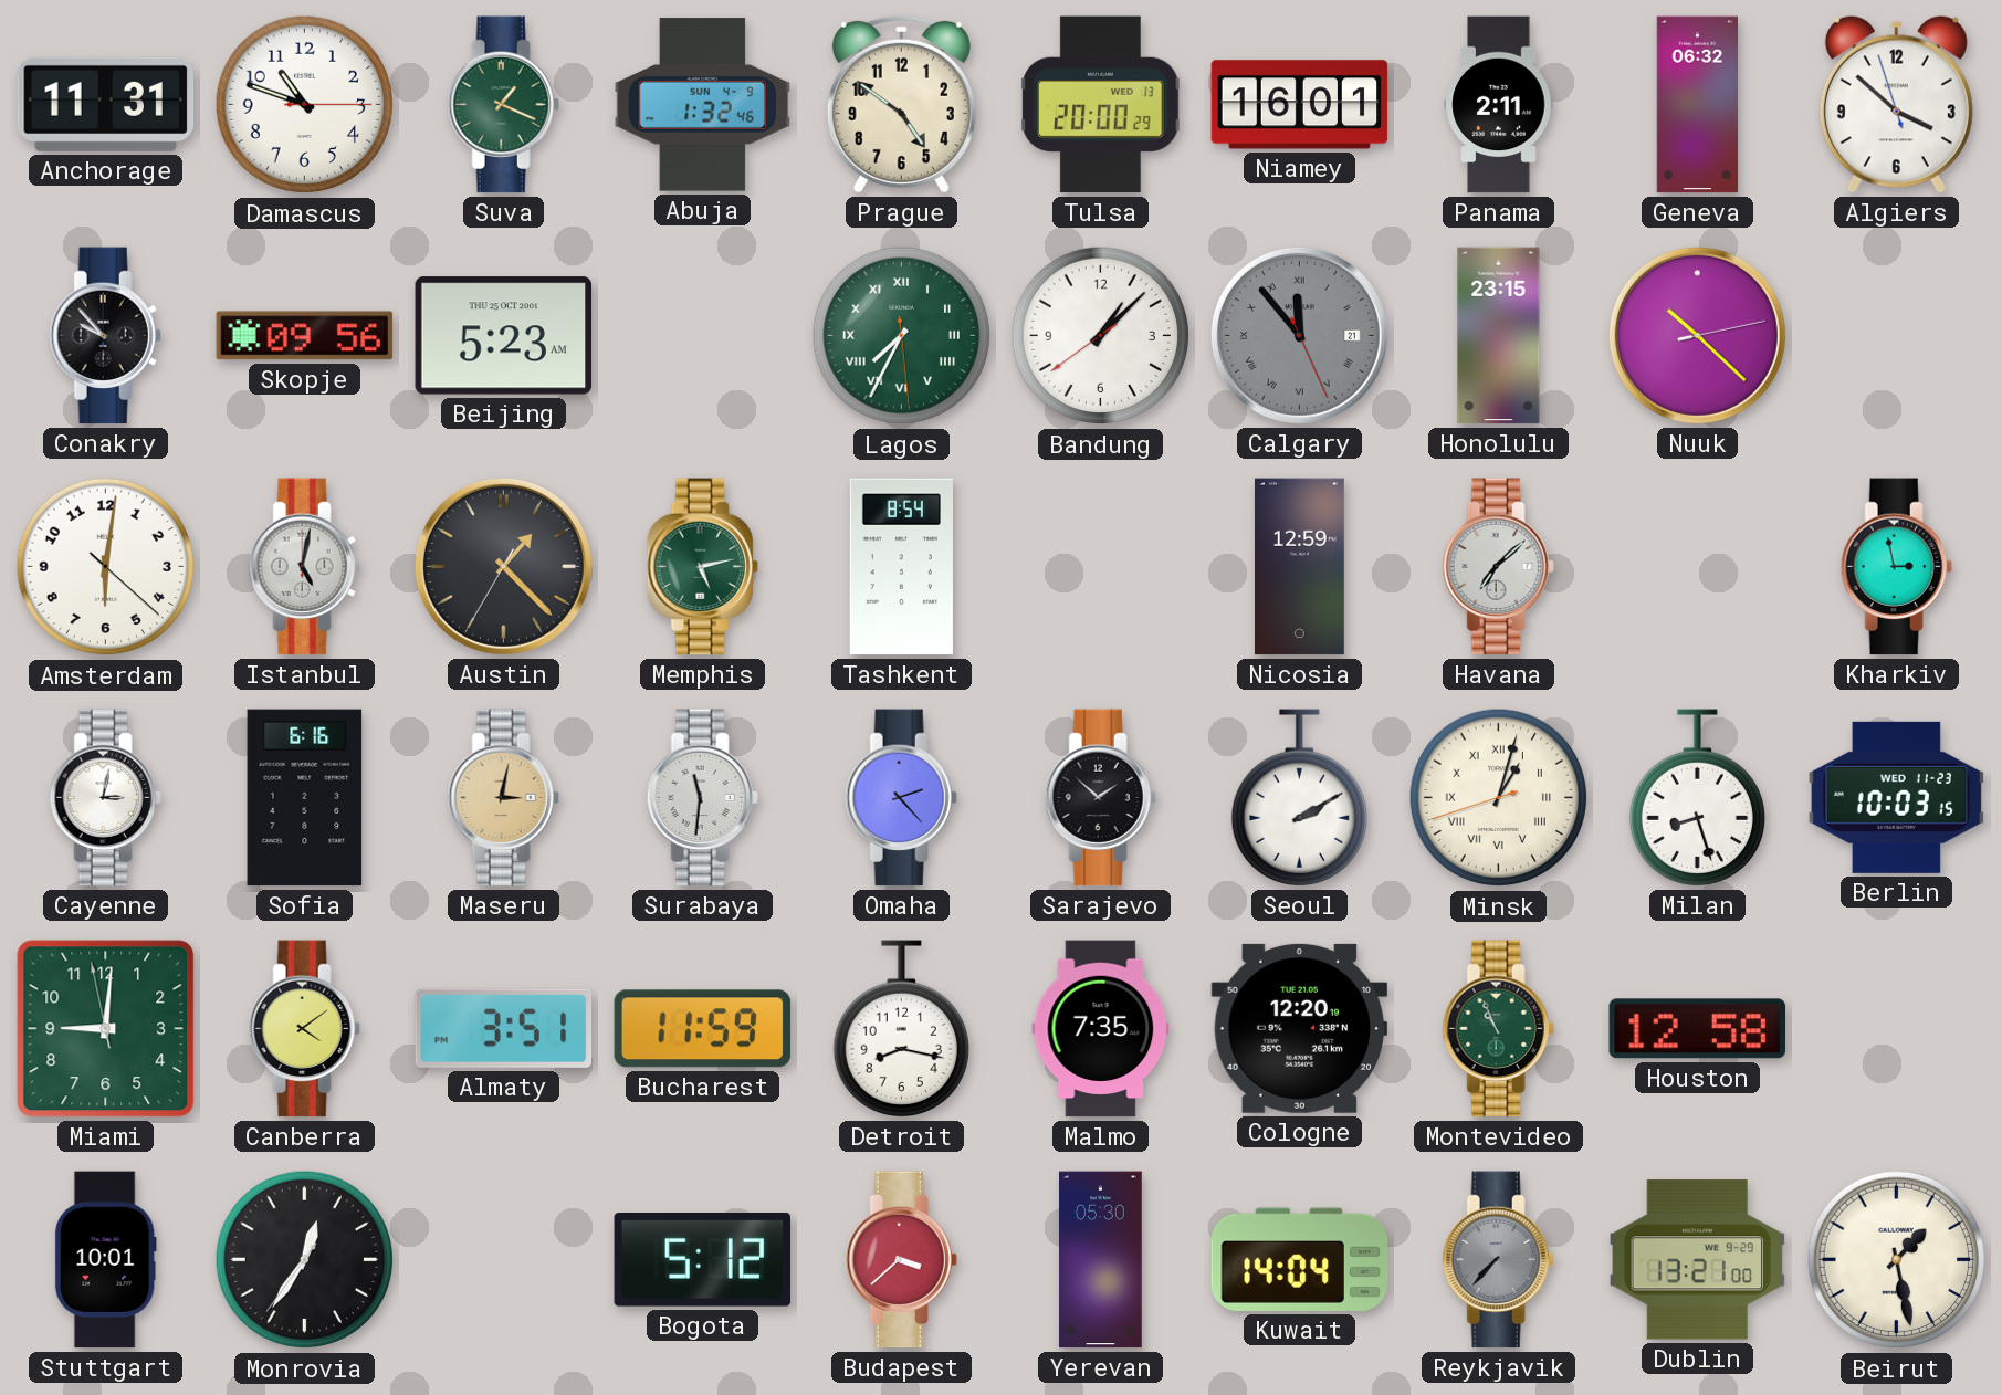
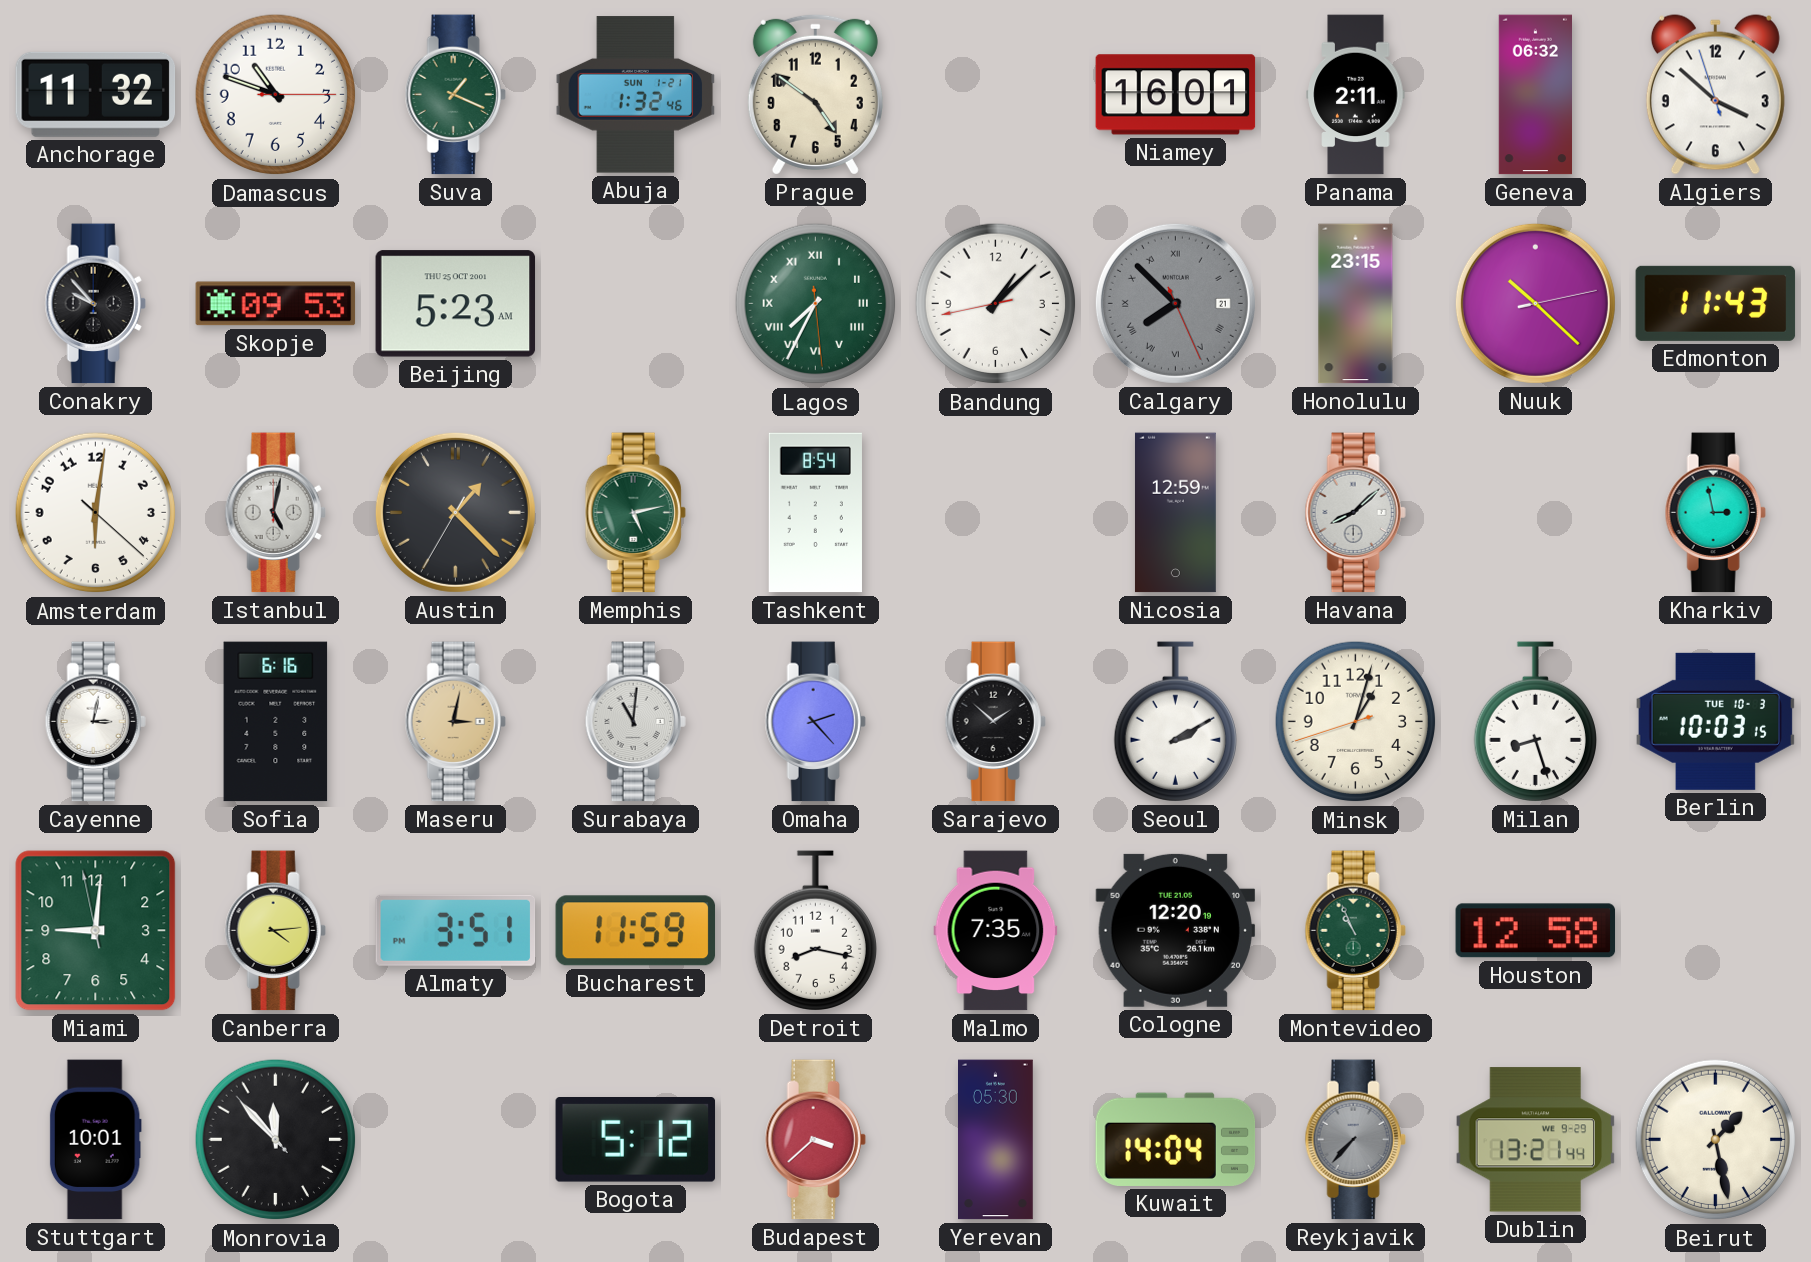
Anchorage: 11:31 -> 11:32 (96, 94)
Abuja date: SUN 4-9 -> SUN 1-21 (636, 95)
Tulsa: 20:00 -> none (1101, 105)
Skopje: 09:56 -> 09:53 (276, 304)
Bandung: 1:07:39 -> 1:07:43 (996, 304)
Calgary: 11:53 -> 7:52 (1175, 303)
Edmonton: none -> 11:43 (1716, 303)
Havana: 7:08 -> 8:08 (1355, 513)
Surabaya: 11:31 -> 11:01 (635, 722)
Minsk numerals: Roman -> Arabic (1356, 722)
Berlin date: WED 11-23 -> TUE 10-3 (1716, 721)
Canberra: 4:09 -> 4:14 (275, 931)
Monrovia: 12:35 -> 11:52 (276, 1140)
Dublin: 13:21:00 -> 13:21:44 (1536, 1140)
